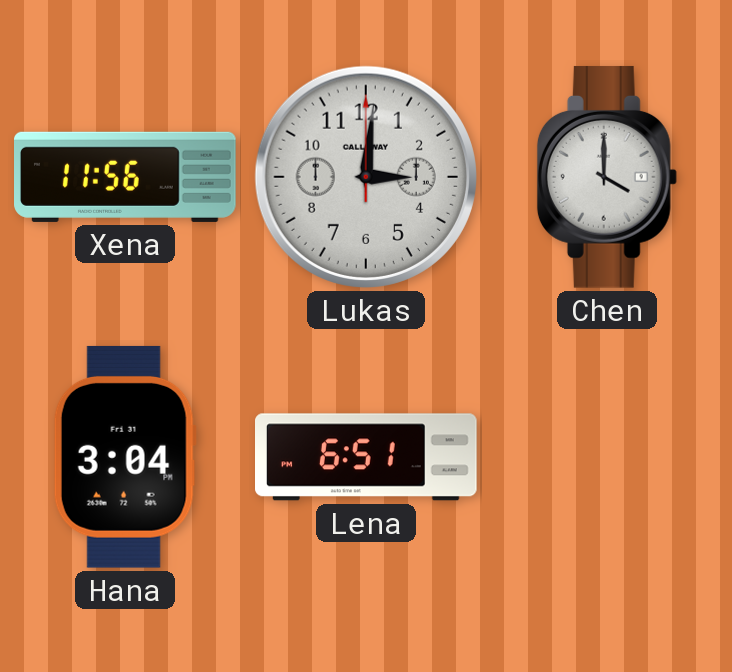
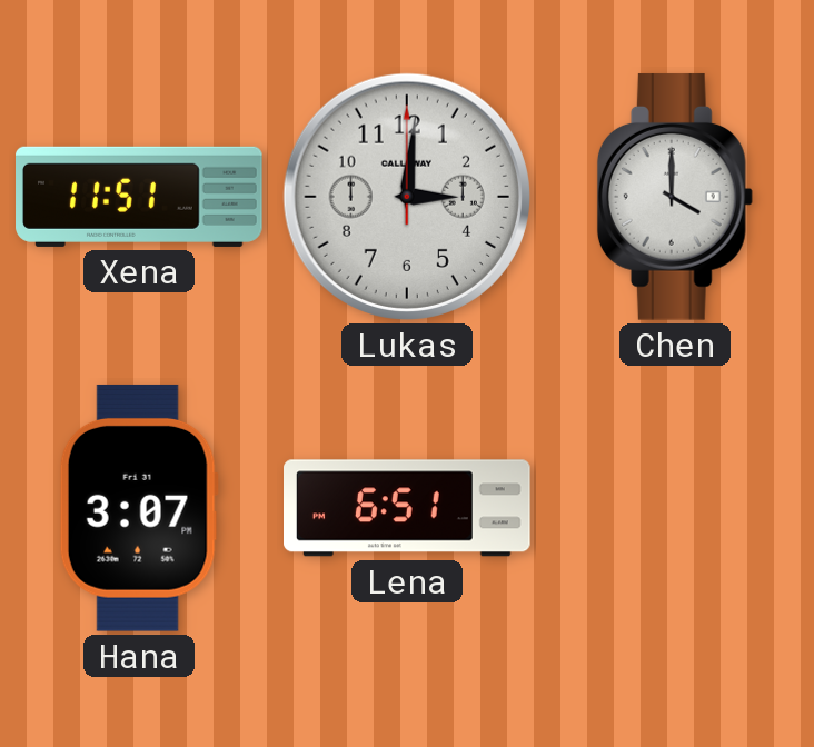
Xena: 11:56 -> 11:51 (140, 197)
Hana: 3:04 -> 3:07 (139, 508)
